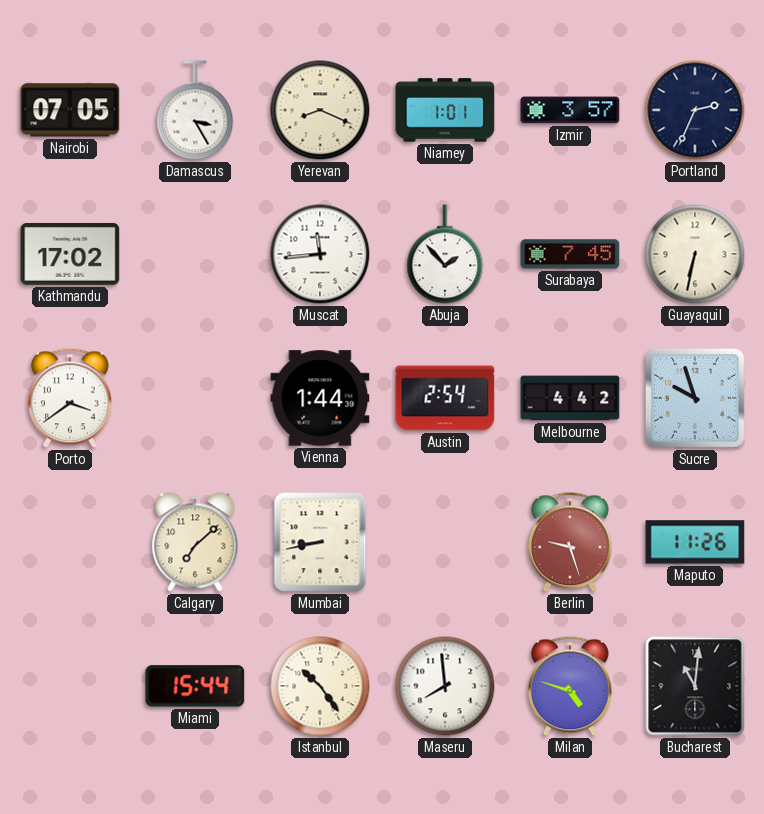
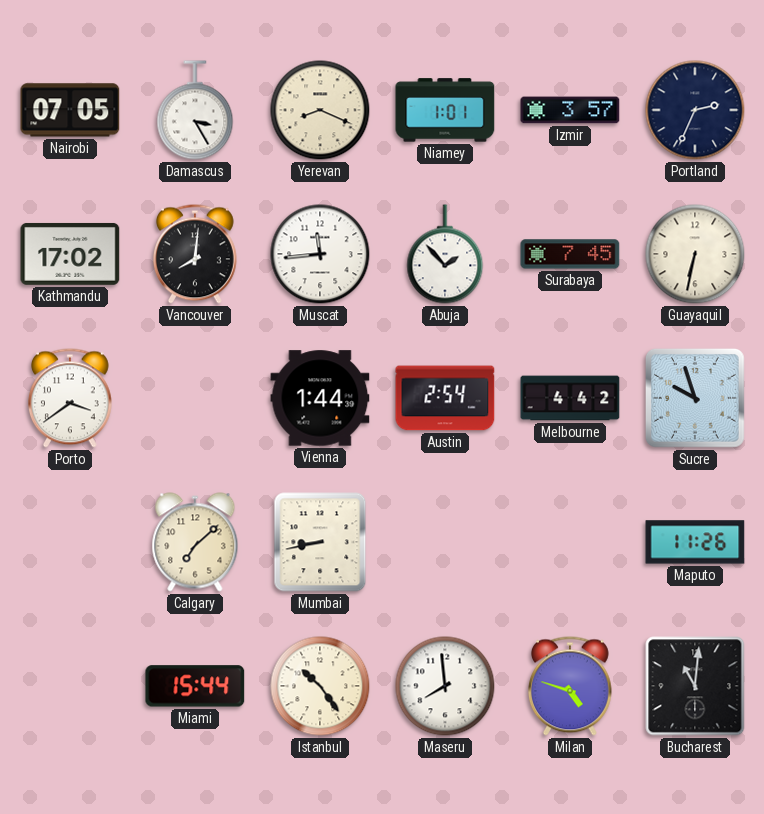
Vancouver: none -> 8:01 (195, 254)
Berlin: 9:27 -> none (570, 542)
